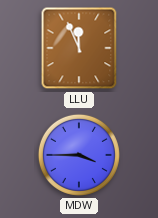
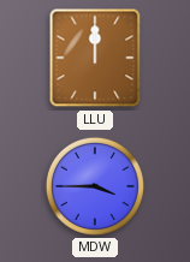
LLU: 11:56 -> 12:00 (95, 58)
